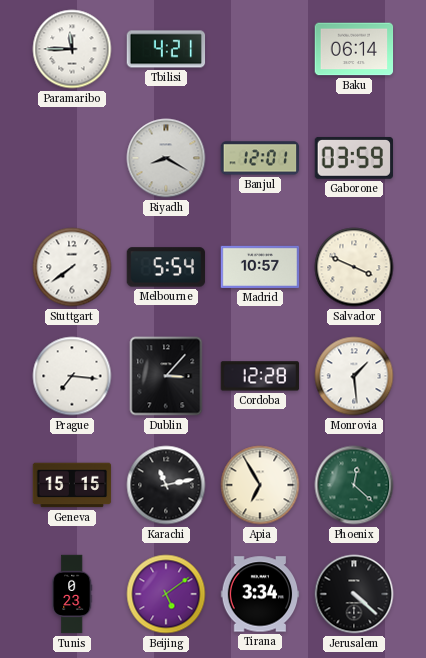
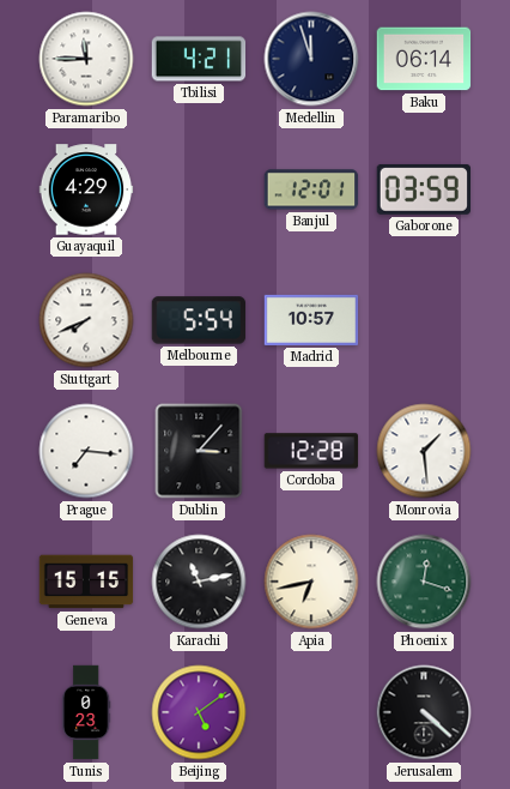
Medellin: none -> 11:57 (311, 59)
Guayaquil: none -> 4:29 (86, 189)
Riyadh: 8:20 -> none (166, 158)
Stuttgart: 7:39 -> 7:41 (86, 320)
Salvador: 3:49 -> none (354, 267)
Apia: 6:55 -> 6:43 (311, 582)
Phoenix: 12:22 -> 12:18 (424, 582)
Tirana: 3:34 -> none (260, 594)
